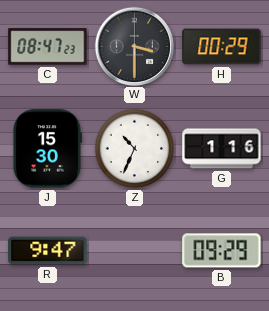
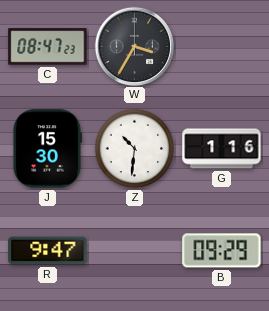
W: 3:30 -> 3:35 (134, 46)
H: 00:29 -> none (222, 47)
Z: 10:34 -> 10:31 (135, 149)
